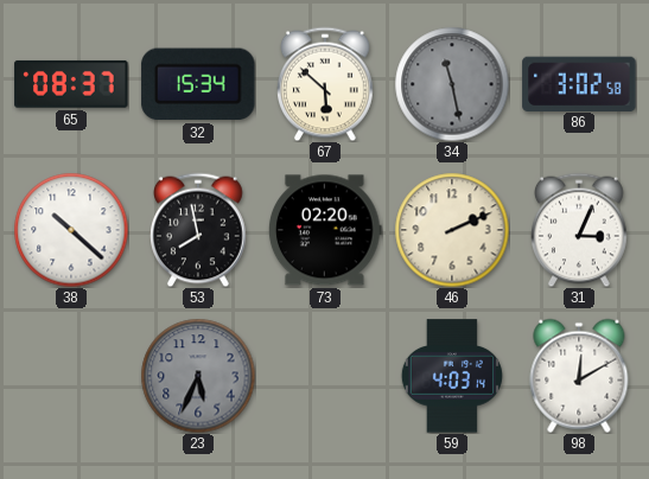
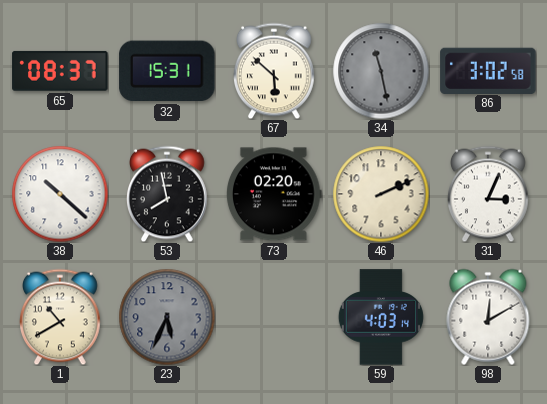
32: 15:34 -> 15:31 (167, 71)
1: none -> 10:40 (61, 317)
